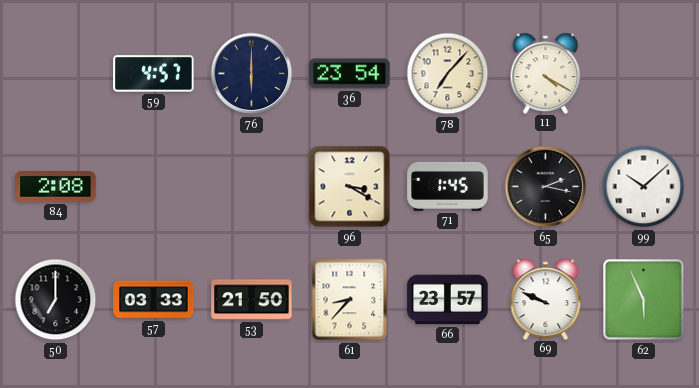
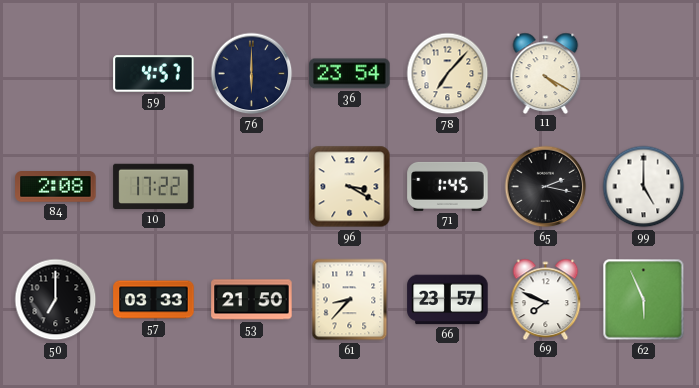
10: none -> 17:22 (154, 187)
99: 10:08 -> 5:00 (644, 187)
69: 9:49 -> 7:49 (546, 299)
